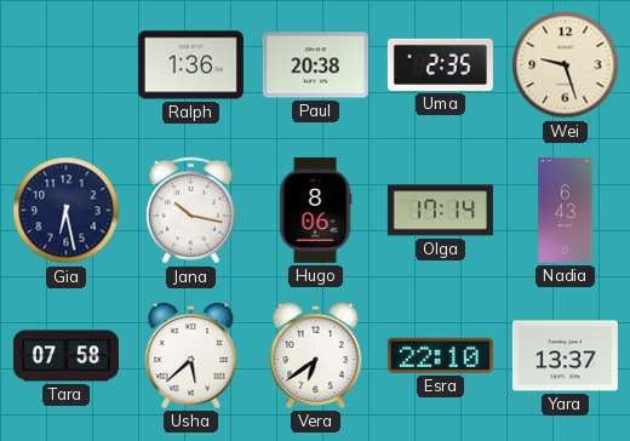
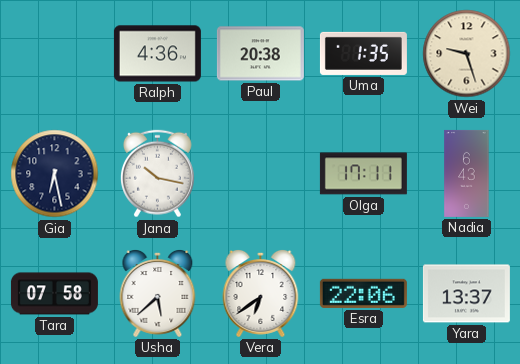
Ralph: 1:36 -> 4:36 (157, 54)
Uma: 2:35 -> 1:35 (363, 53)
Hugo: 8:06 -> none (315, 210)
Olga: 17:14 -> 17:11 (363, 174)
Esra: 22:10 -> 22:06 (363, 293)
